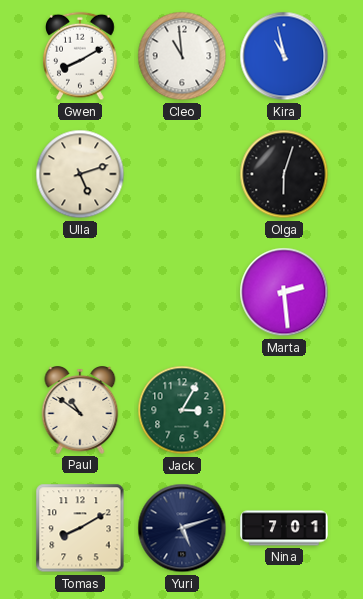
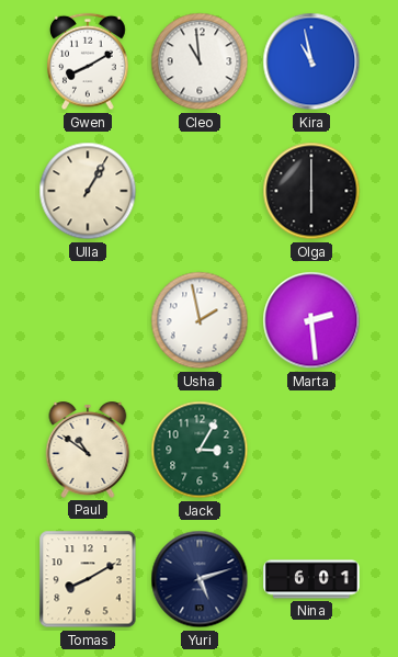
Ulla: 5:12 -> 1:05 (88, 191)
Olga: 6:03 -> 6:00 (311, 191)
Usha: none -> 1:58 (200, 320)
Nina: 7:01 -> 6:01 (311, 579)
